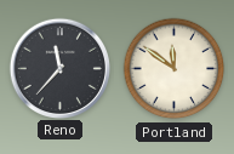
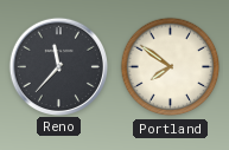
Portland: 11:51 -> 7:51 (171, 67)
